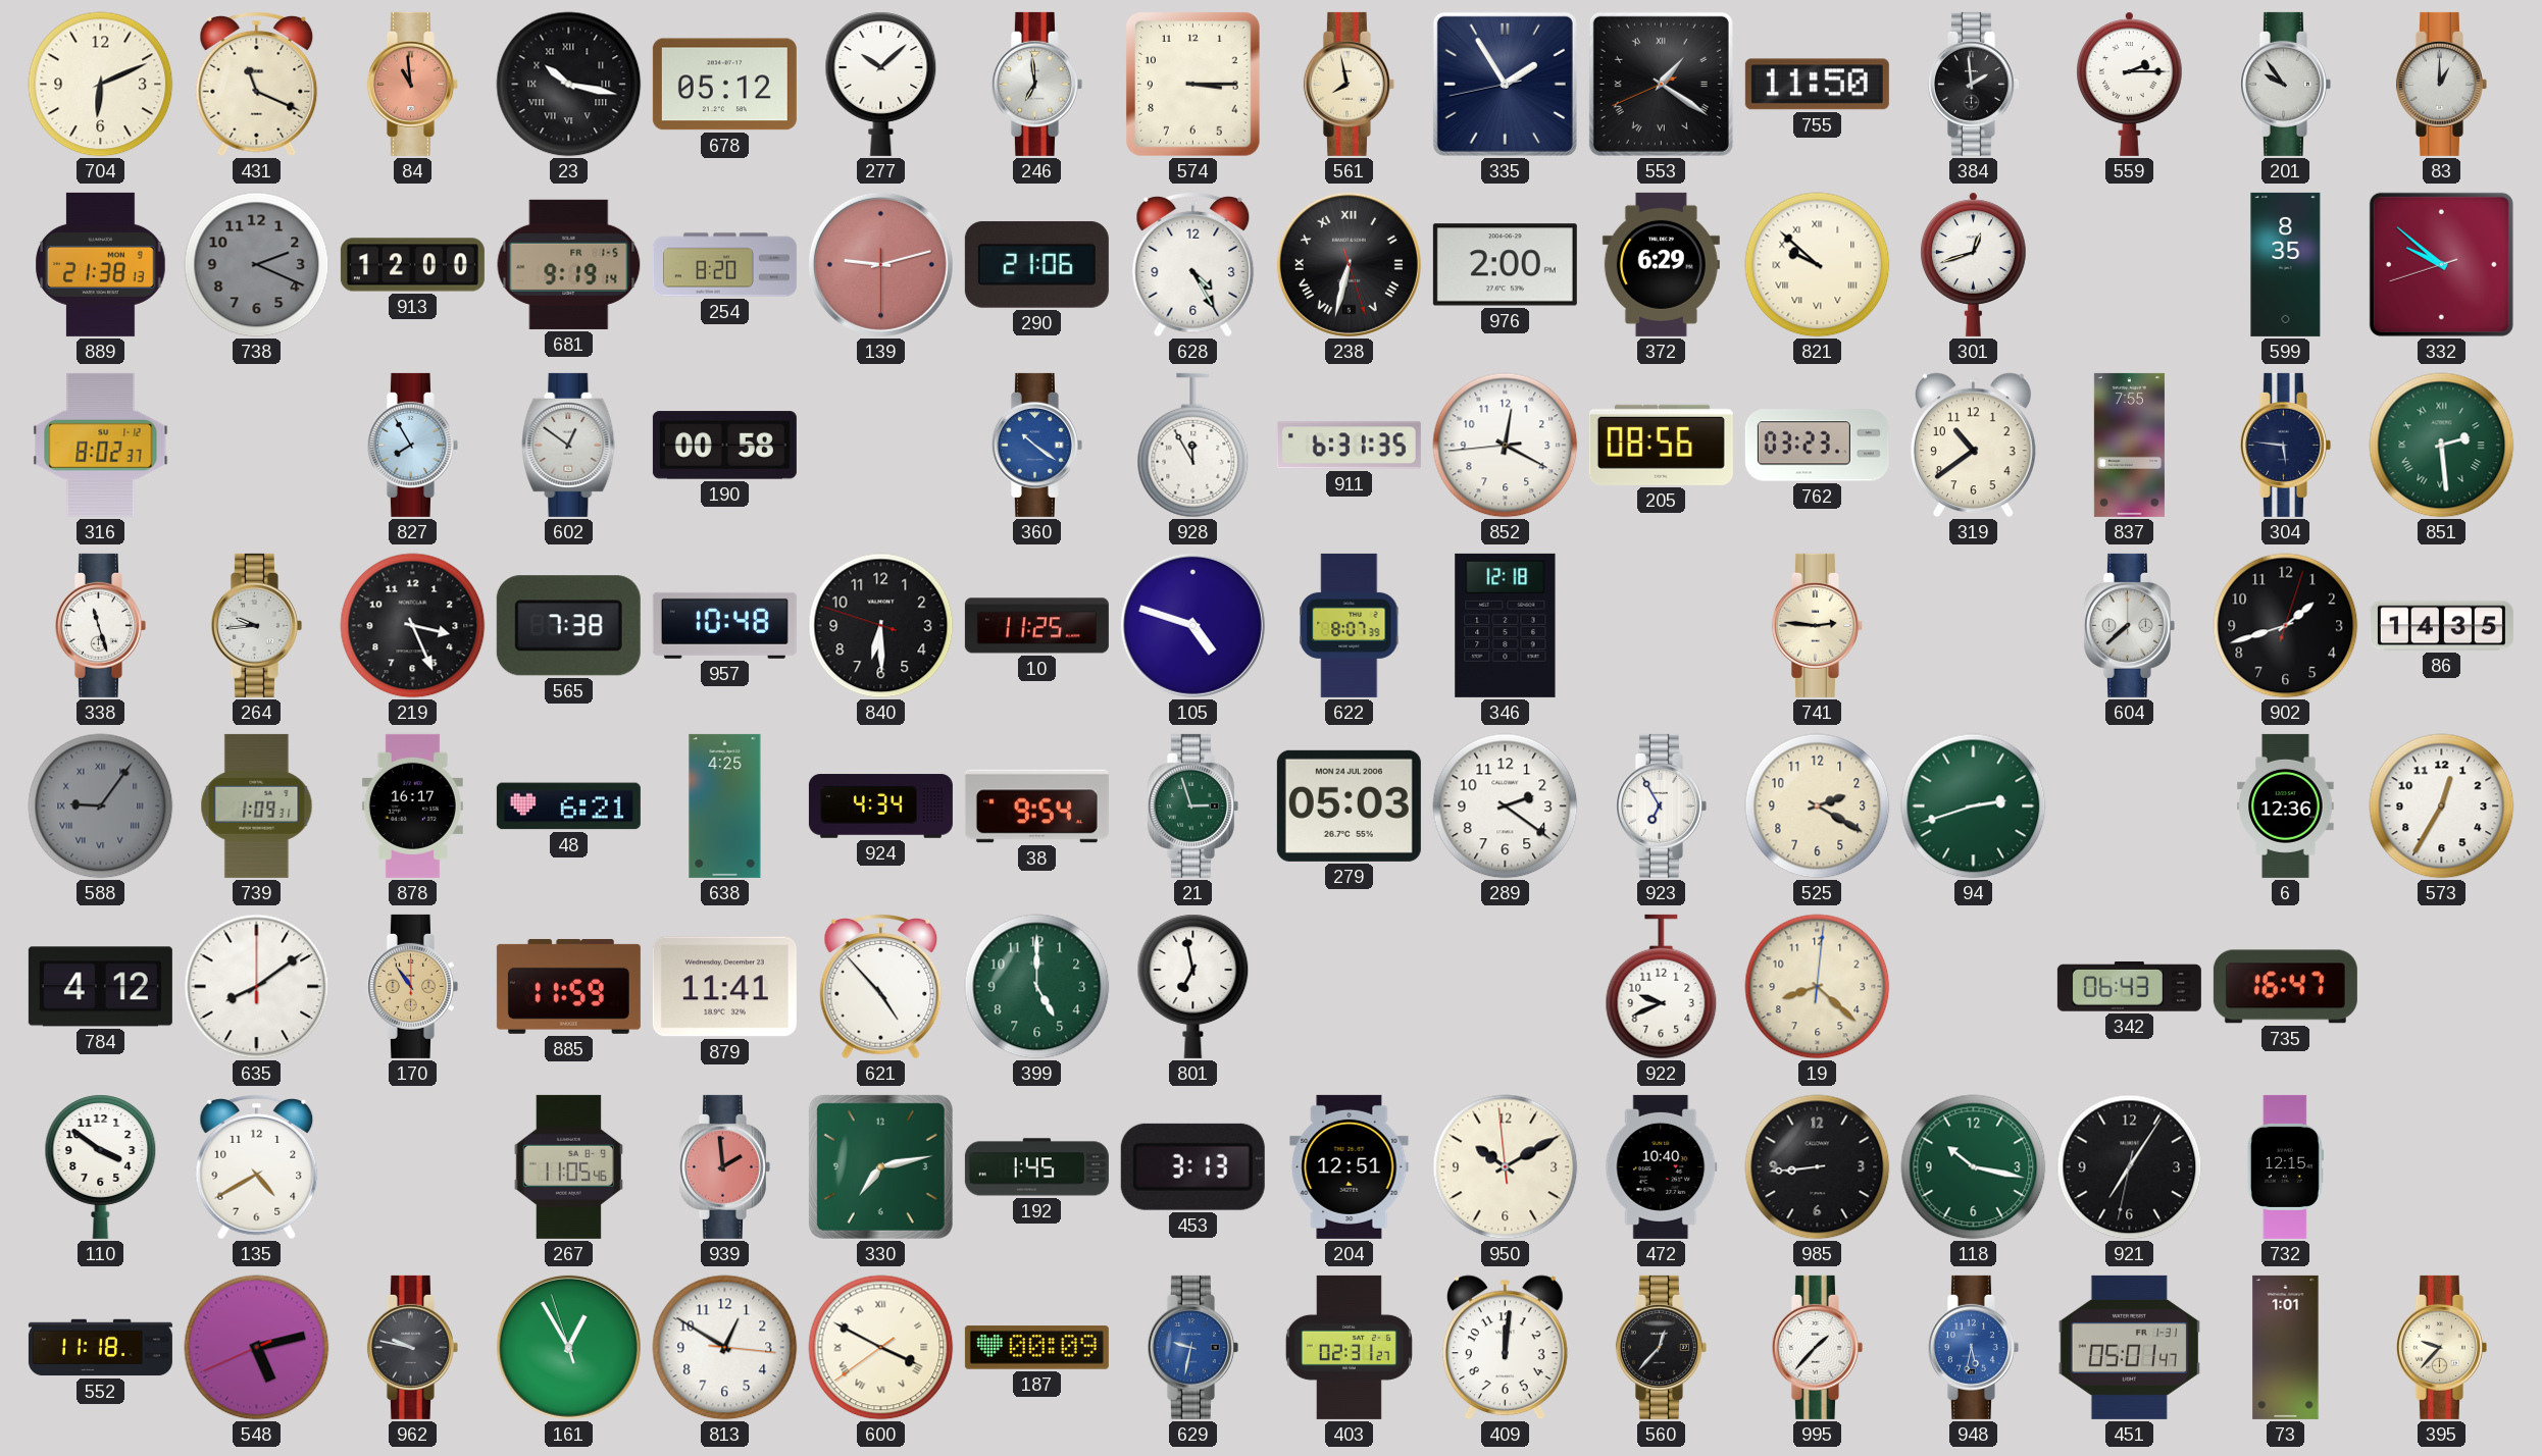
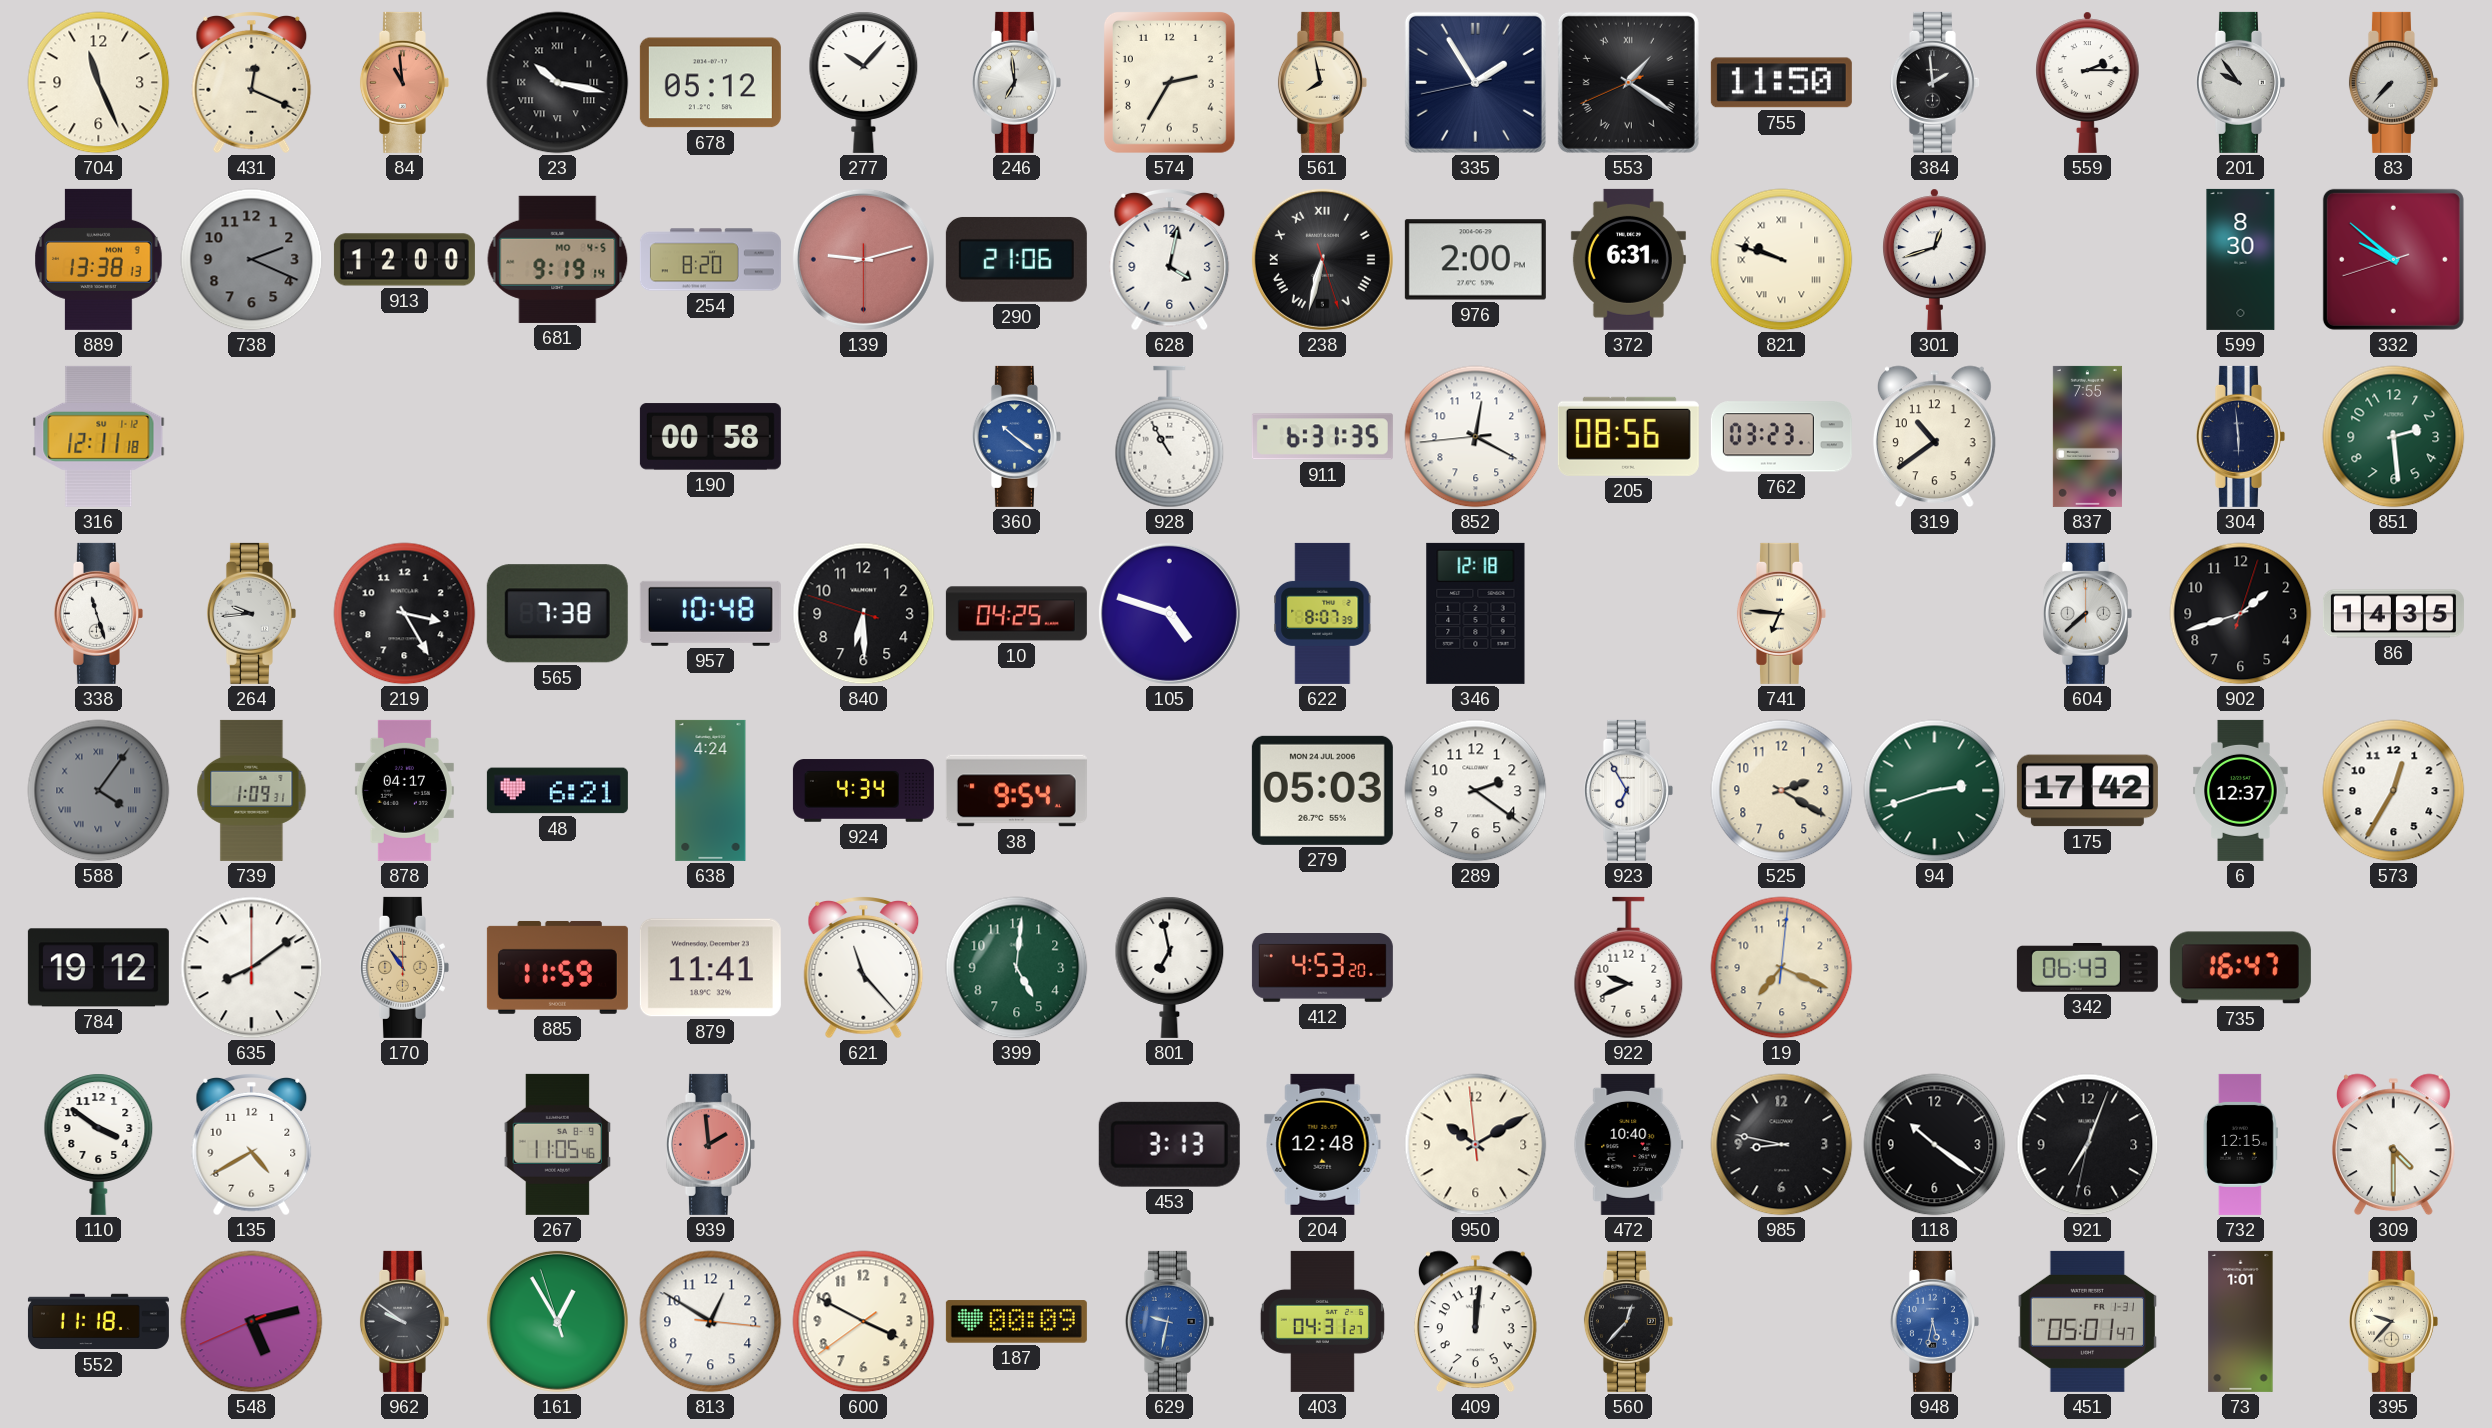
704: 6:11 -> 11:26 (99, 83)
431: 11:19 -> 12:19 (252, 83)
277: 10:08 -> 10:07 (864, 82)
574: 3:15 -> 2:35 (1169, 82)
83: 1:00 -> 7:37 (2393, 82)
889: 21:38 -> 13:38 (99, 259)
681 date: FR 1-5 -> MO 4-5 (558, 259)
628: 4:25 -> 4:02 (1170, 260)
372: 6:29 -> 6:31 (1628, 259)
821: 9:52 -> 9:48 (1782, 260)
599: 8:35 -> 8:30 (2241, 259)
316: 8:02 -> 12:11 (99, 436)
827: 7:55 -> none (412, 445)
602: 12:51 -> none (569, 445)
928: 11:55 -> 10:55 (1170, 437)
304: 5:46 -> 5:59 (2240, 436)
851 numerals: Roman -> Arabic (2394, 437)
219: 3:26 -> 3:25 (405, 614)
10: 11:25 -> 04:25 (1016, 614)
741: 2:46 -> 6:46 (1781, 613)
588: 9:06 -> 4:06 (99, 791)
878: 16:17 -> 04:17 (404, 790)
638: 4:25 -> 4:24 (711, 790)
21: 2:57 -> none (1192, 805)
175: none -> 17:42 (2087, 791)
6: 12:36 -> 12:37 (2241, 790)
784: 4:12 -> 19:12 (98, 968)
621: 4:53 -> 11:23 (864, 968)
399: 5:00 -> 5:01 (1017, 968)
412: none -> 4:53 (1322, 968)
19: 8:22 -> 7:19 (1782, 968)
330: 7:13 -> none (880, 1166)
192: 1:45 -> none (1036, 1167)
204: 12:51 -> 12:48 (1323, 1144)
985: 8:44 -> 8:47 (1782, 1145)
118: 10:17 -> 10:21 (1935, 1145)
118 dial: green -> black (1935, 1145)
921: 7:05 -> 7:03 (2088, 1145)
309: none -> 4:30 (2393, 1145)
962: 9:47 -> 9:51 (404, 1321)
600 numerals: Roman -> Arabic (864, 1322)
403: 02:31 -> 04:31 (1322, 1321)
995: 1:37 -> none (1817, 1347)
